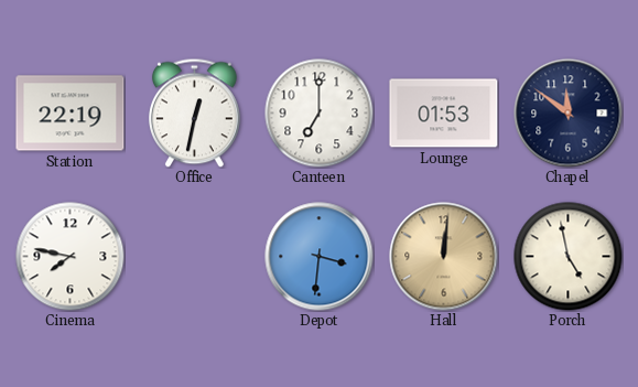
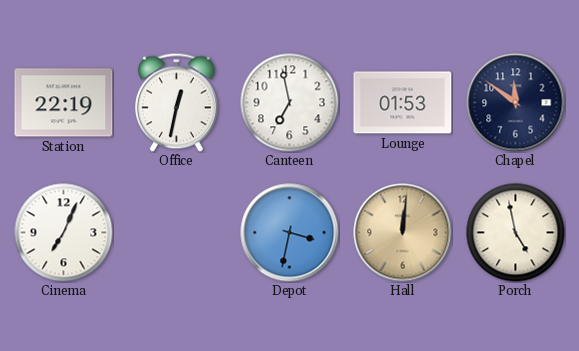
Canteen: 7:00 -> 6:58 (290, 103)
Cinema: 7:47 -> 7:04 (64, 233)
Depot: 3:31 -> 3:32 (290, 233)
